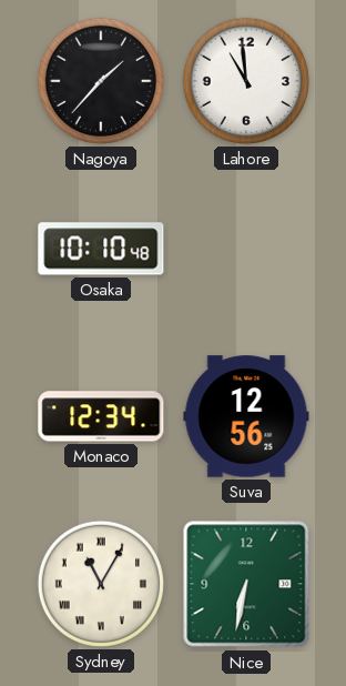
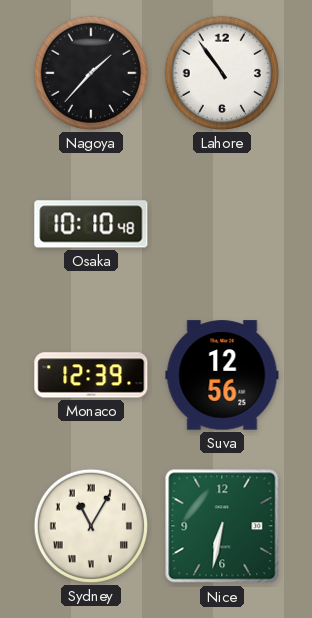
Lahore: 10:59 -> 10:54 (222, 73)
Monaco: 12:34 -> 12:39 (91, 375)
